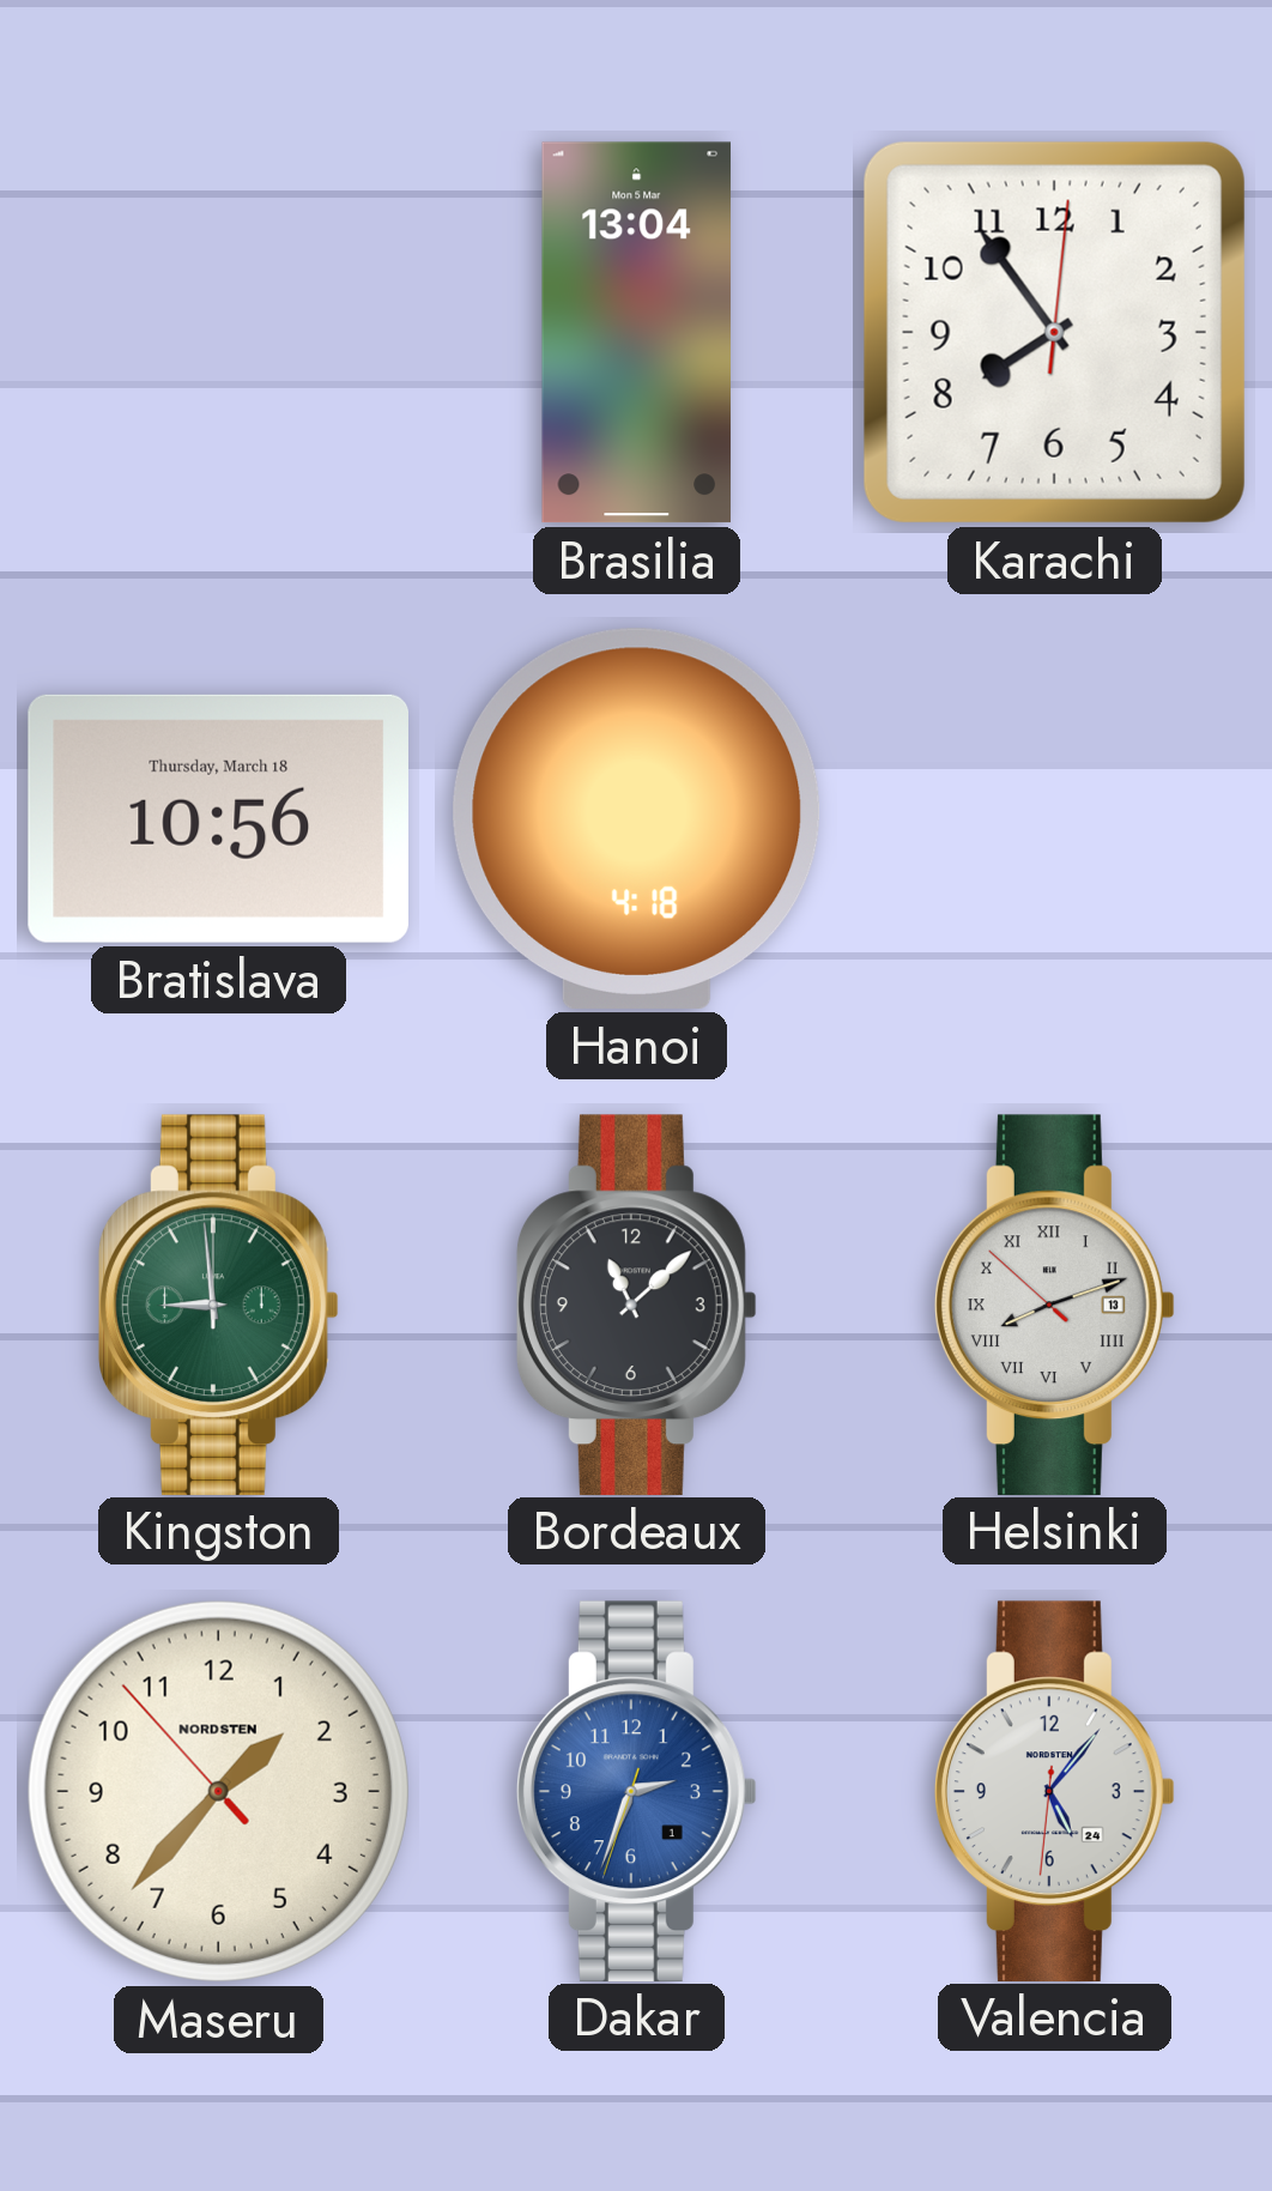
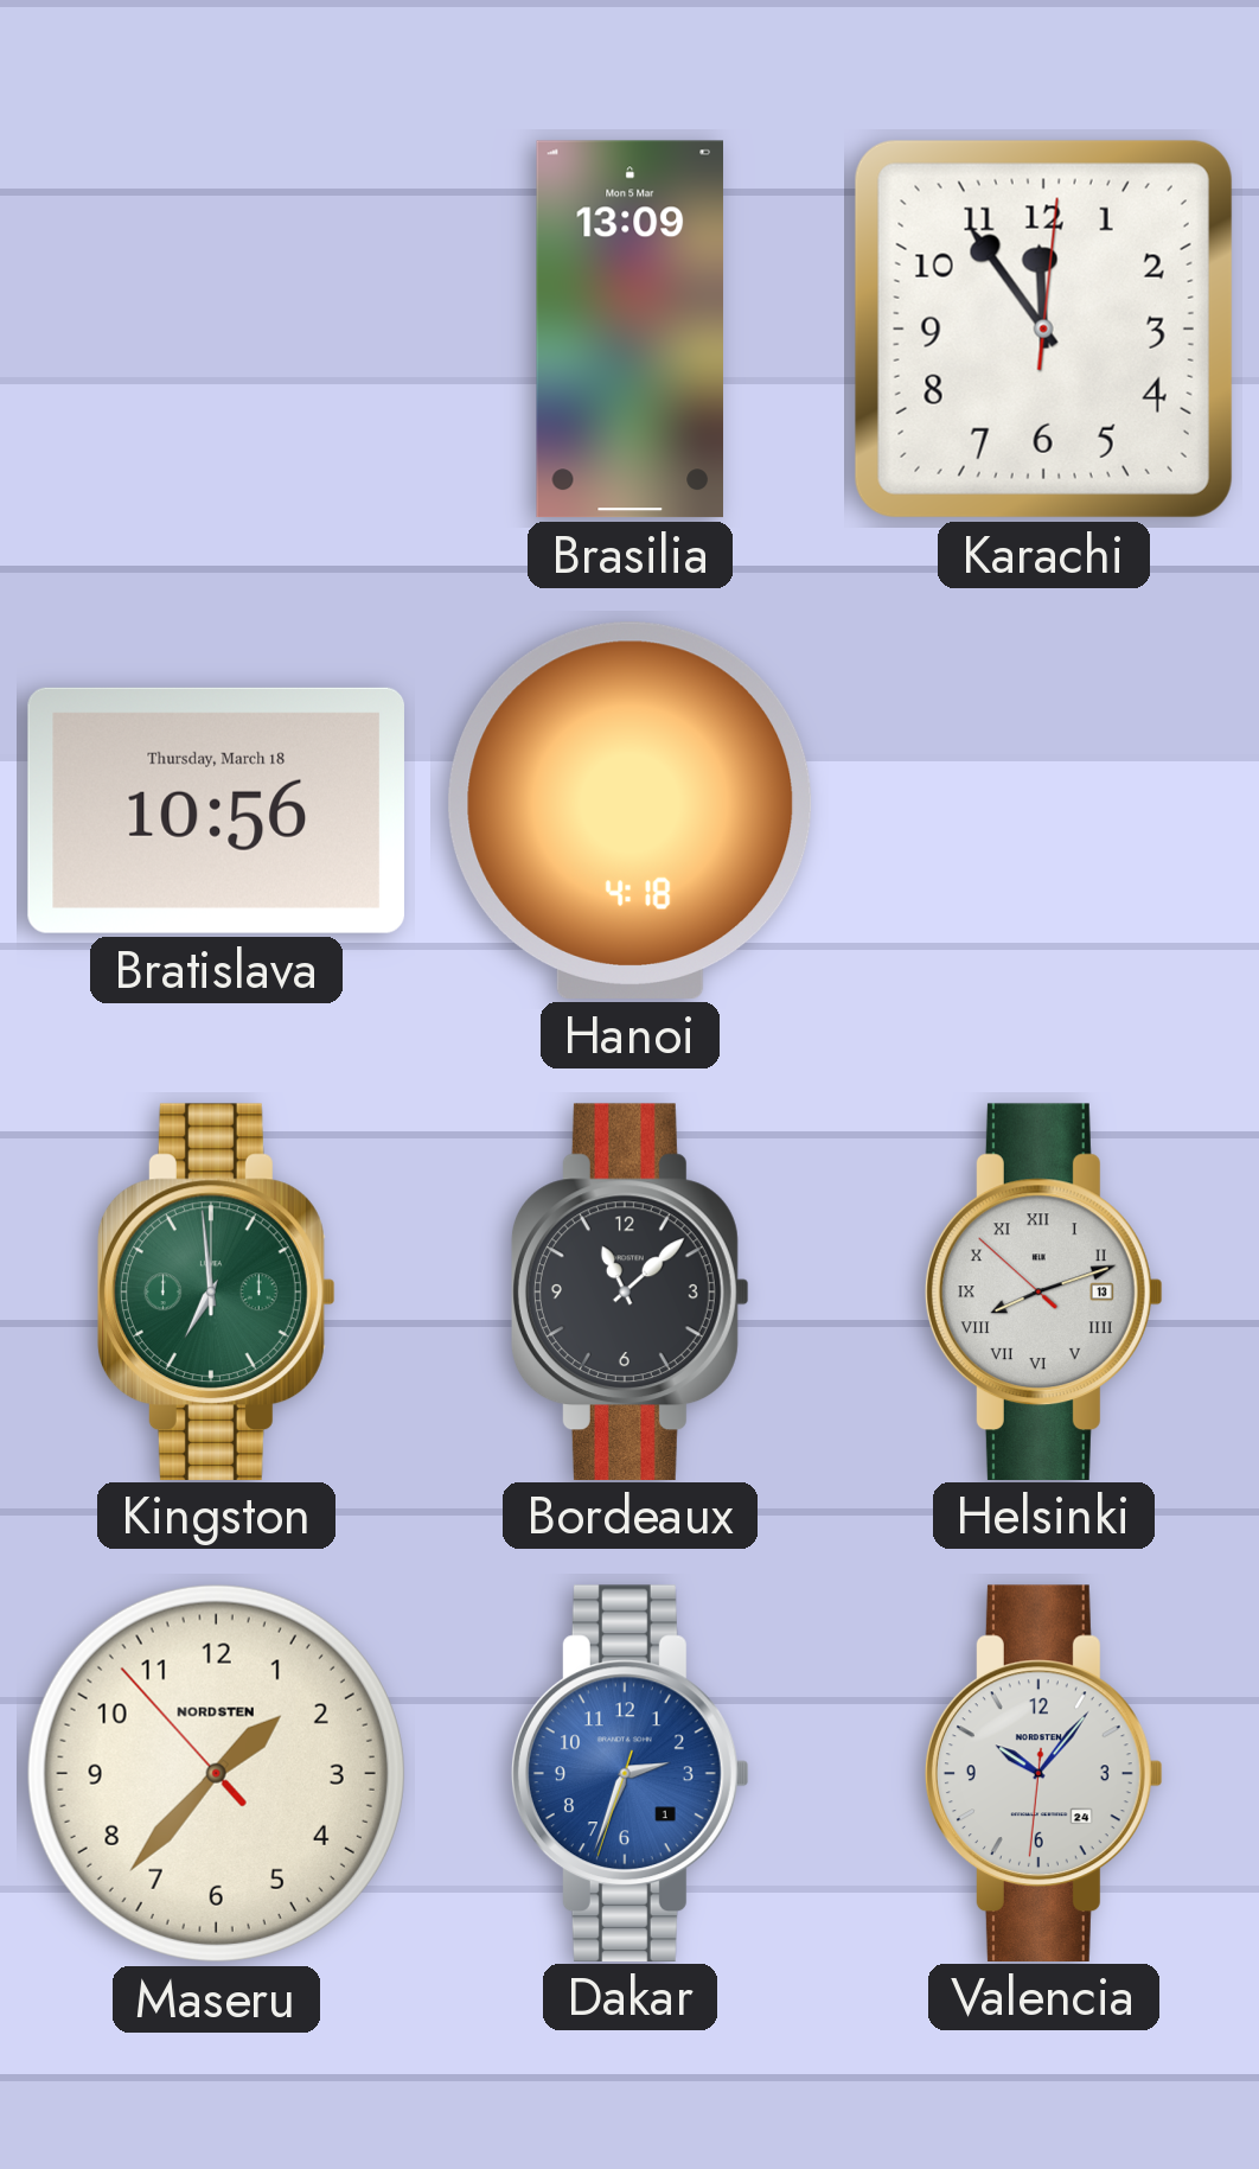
Brasilia: 13:04 -> 13:09 (629, 330)
Karachi: 7:54 -> 11:54 (1043, 328)
Kingston: 8:59 -> 6:59 (216, 1291)
Valencia: 5:06 -> 10:06 (1043, 1773)
